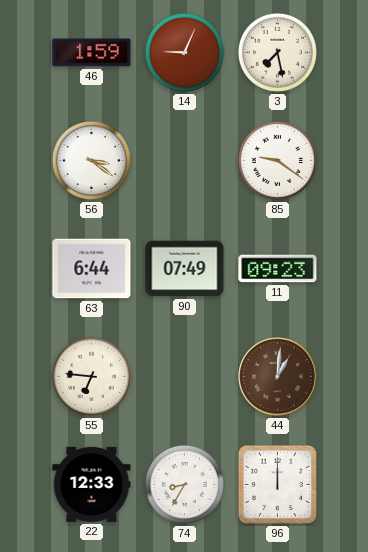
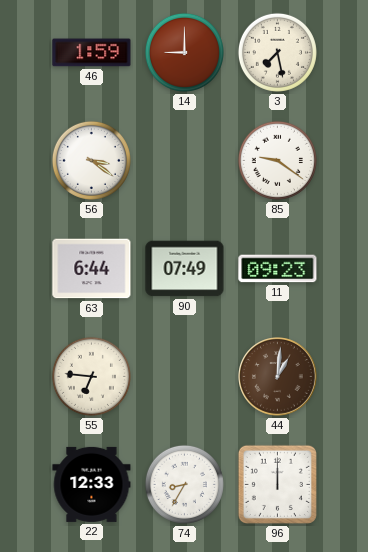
14: 9:04 -> 9:00 (184, 52)
